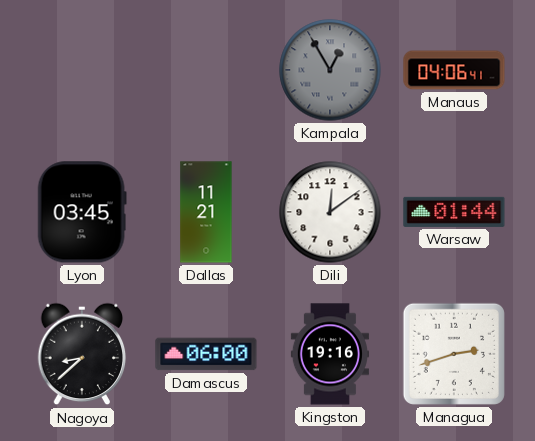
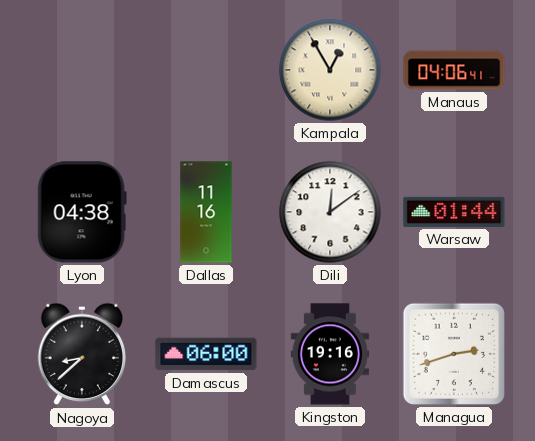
Kampala dial: grey -> cream (330, 70)
Lyon: 03:45 -> 04:38 (82, 212)
Dallas: 11:21 -> 11:16 (206, 212)
